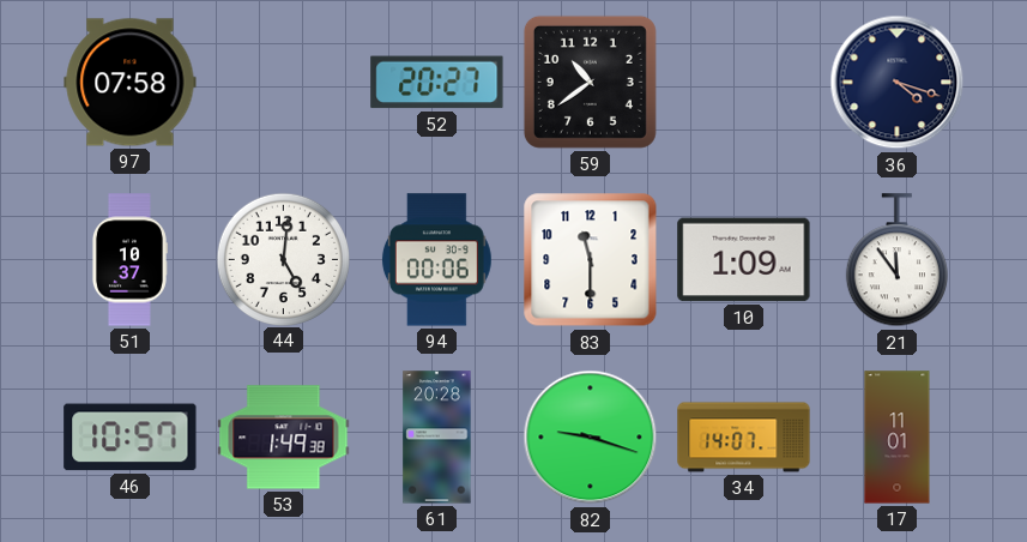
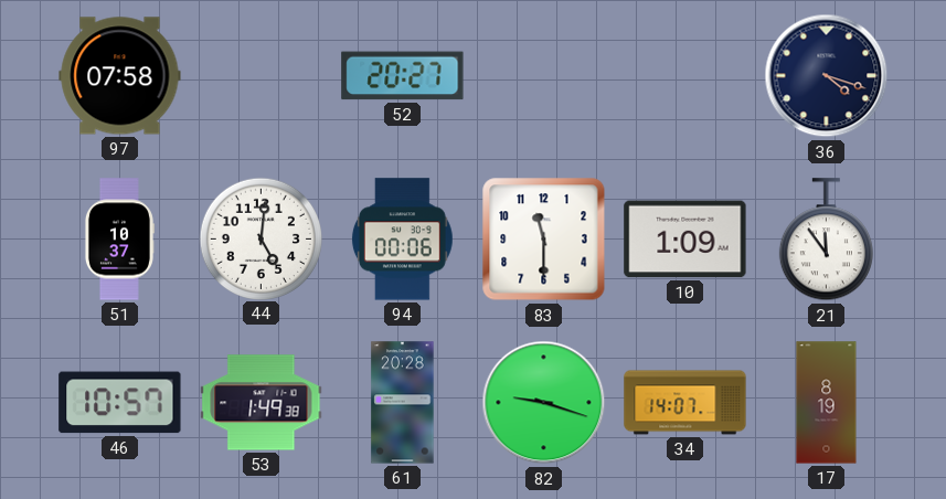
59: 10:39 -> none (590, 82)
17: 11:01 -> 8:19 (827, 403)
